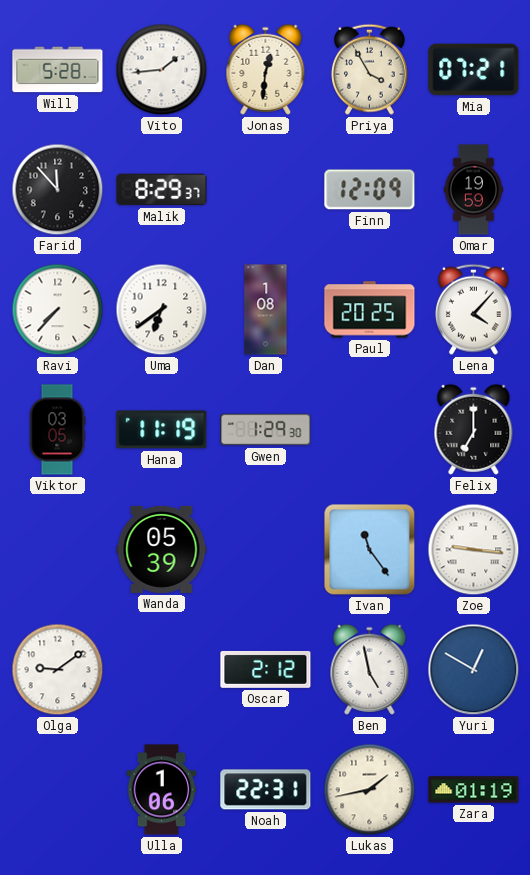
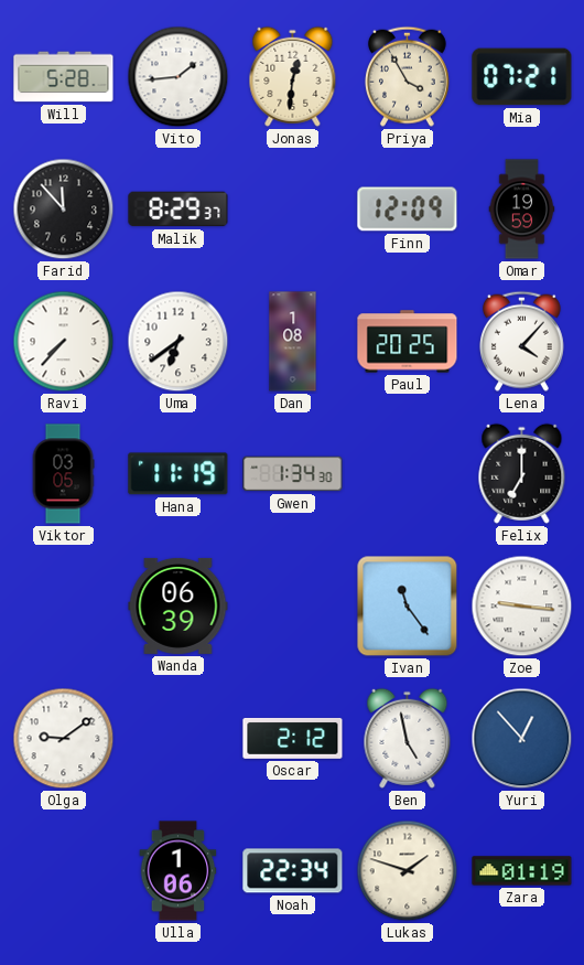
Gwen: 1:29 -> 1:34 (293, 474)
Wanda: 05:39 -> 06:39 (179, 605)
Yuri: 12:50 -> 12:53 (522, 739)
Noah: 22:31 -> 22:34 (293, 871)
Lukas: 1:43 -> 1:48 (408, 871)
